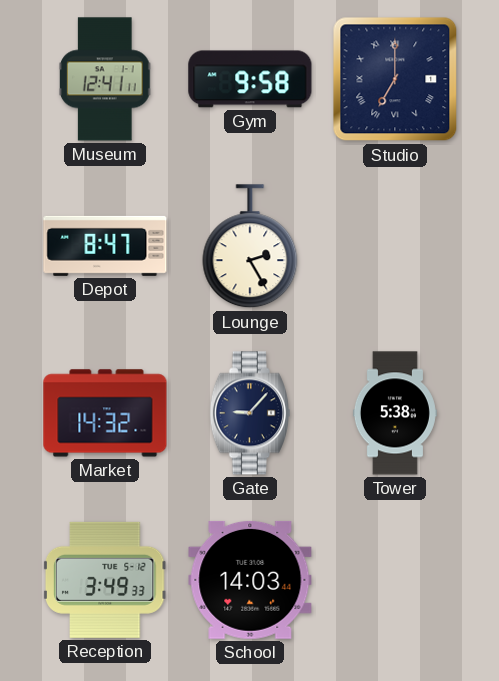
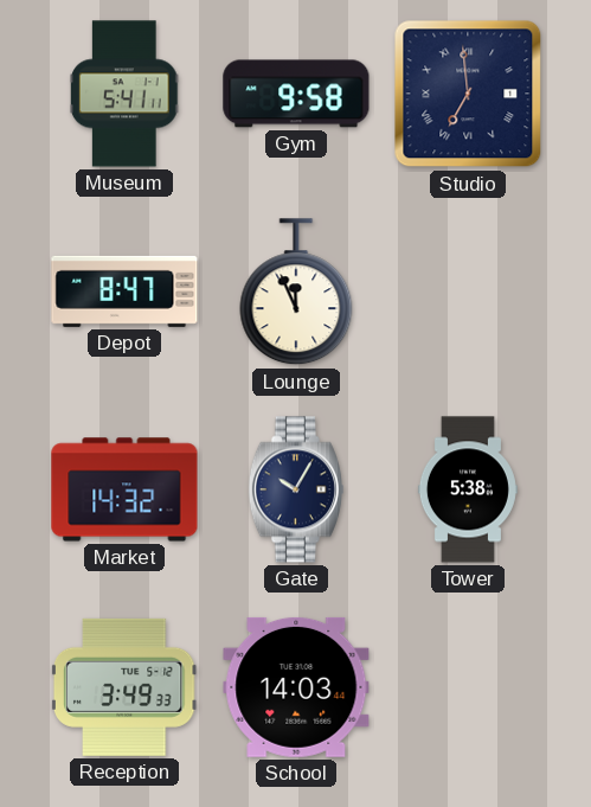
Museum: 12:41 -> 5:41 (124, 94)
Studio: 7:00 -> 6:59 (468, 94)
Lounge: 2:25 -> 11:56 (296, 293)
Gate: 9:07 -> 10:05 (296, 489)
